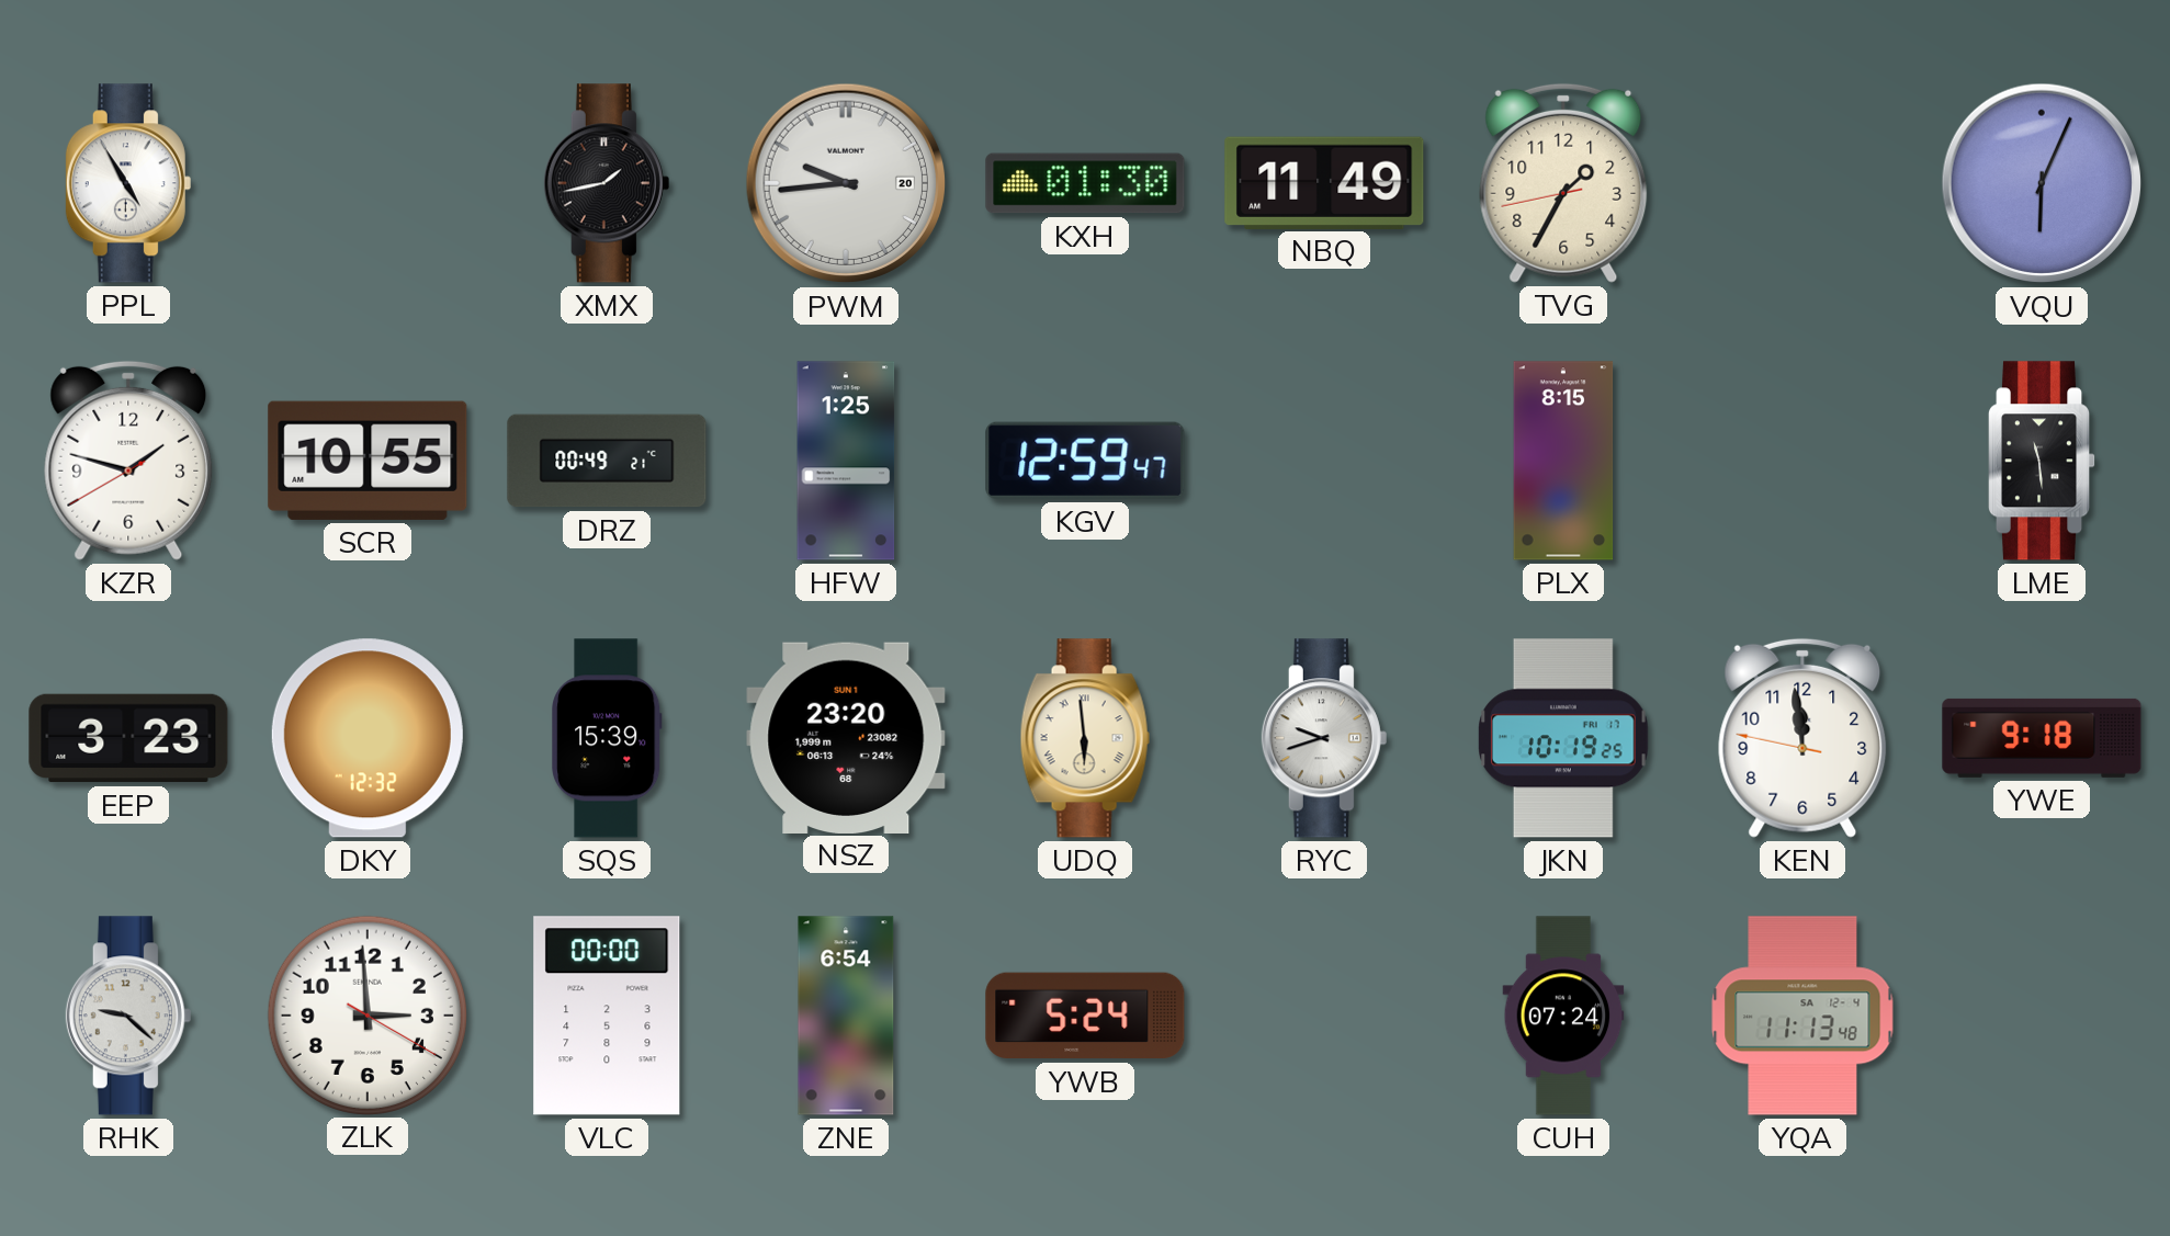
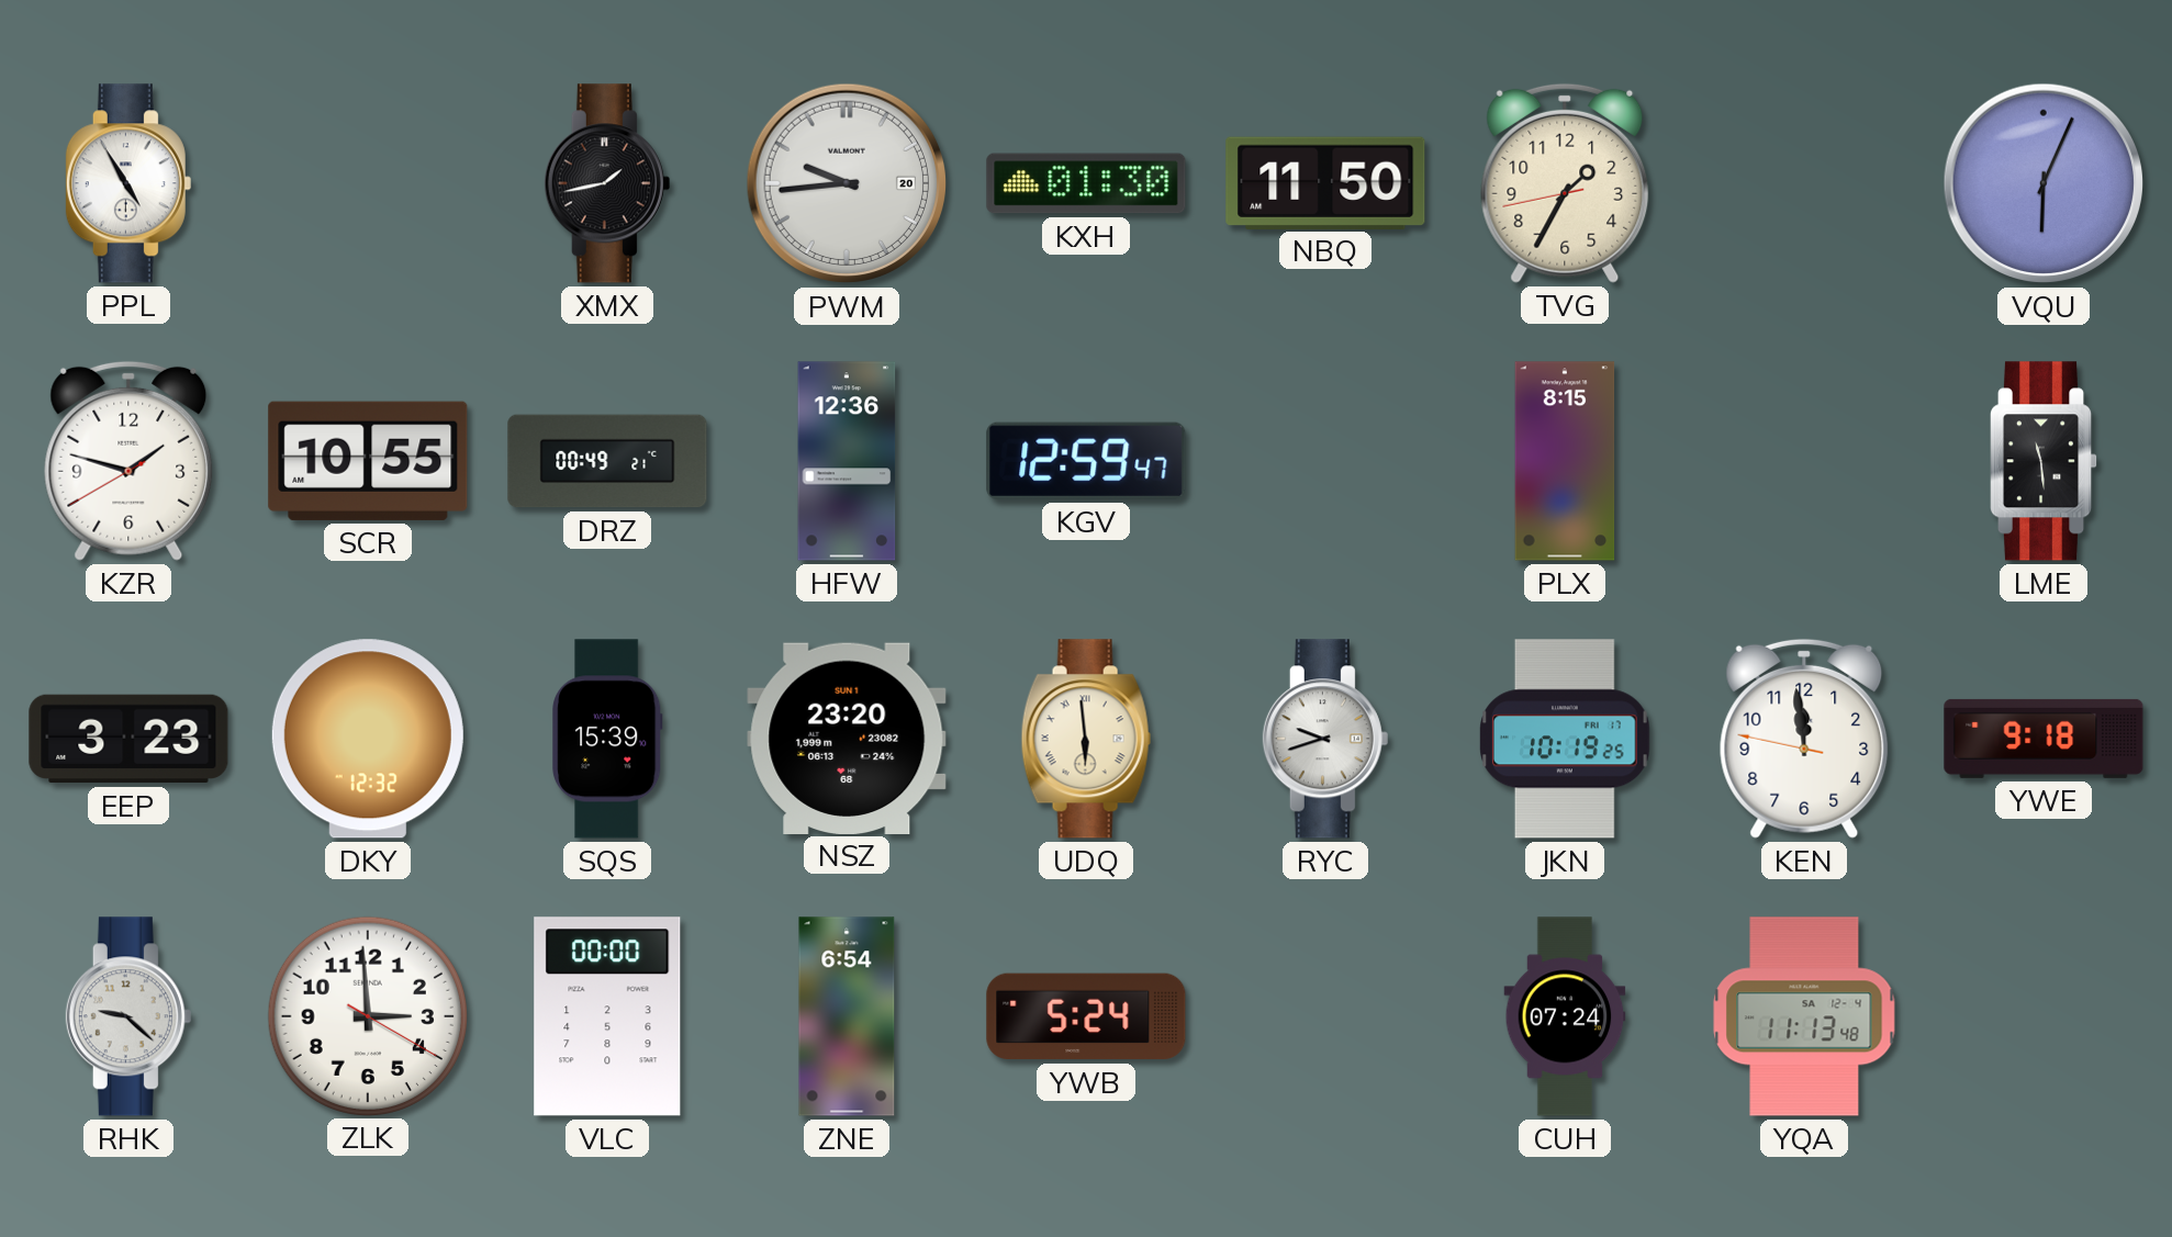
NBQ: 11:49 -> 11:50 (1325, 182)
HFW: 1:25 -> 12:36 (847, 461)
